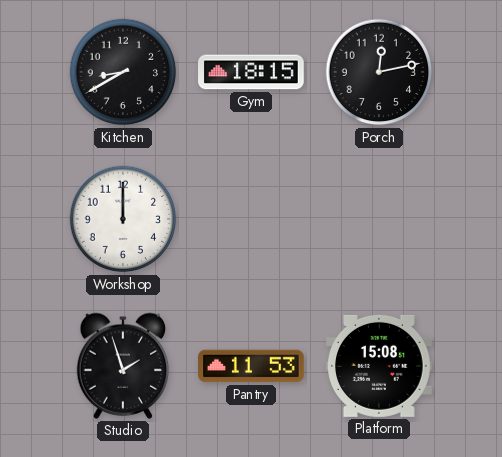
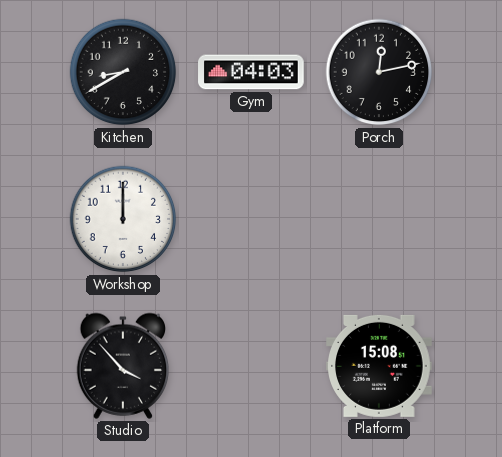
Gym: 18:15 -> 04:03 (251, 72)
Studio: 1:57 -> 3:53 (122, 366)
Pantry: 11:53 -> none (251, 366)
